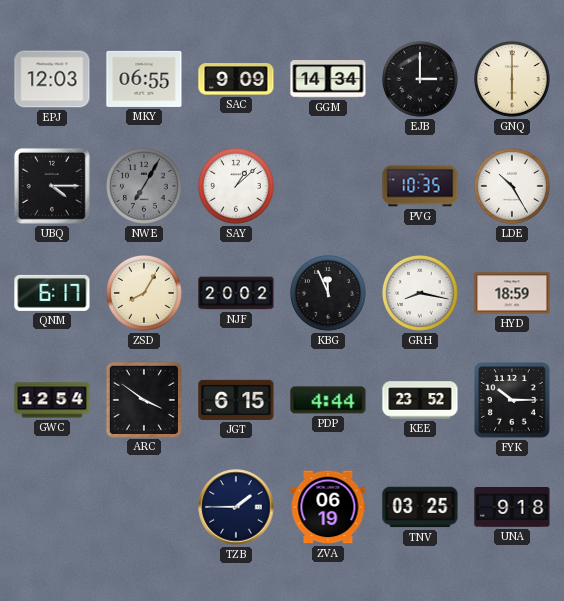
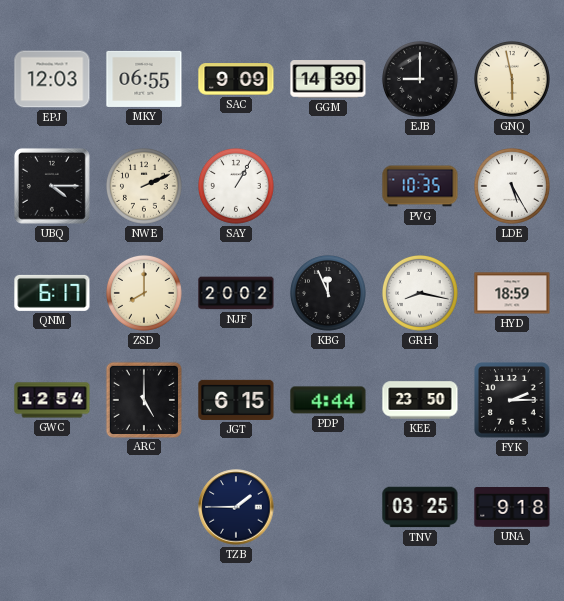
GGM: 14:34 -> 14:30 (328, 79)
EJB: 3:00 -> 9:00 (421, 80)
GNQ: 6:00 -> 5:58 (513, 80)
NWE: 7:05 -> 2:11 (145, 187)
NWE dial: grey -> cream (145, 187)
SAY: 1:08 -> 1:05 (237, 187)
LDE: 10:25 -> 5:25 (513, 187)
ZSD: 8:05 -> 8:00 (145, 294)
ARC: 3:51 -> 5:00 (143, 399)
KEE: 23:52 -> 23:50 (420, 400)
FYK: 10:15 -> 2:15 (513, 401)
ZVA: 06:19 -> none (328, 507)
